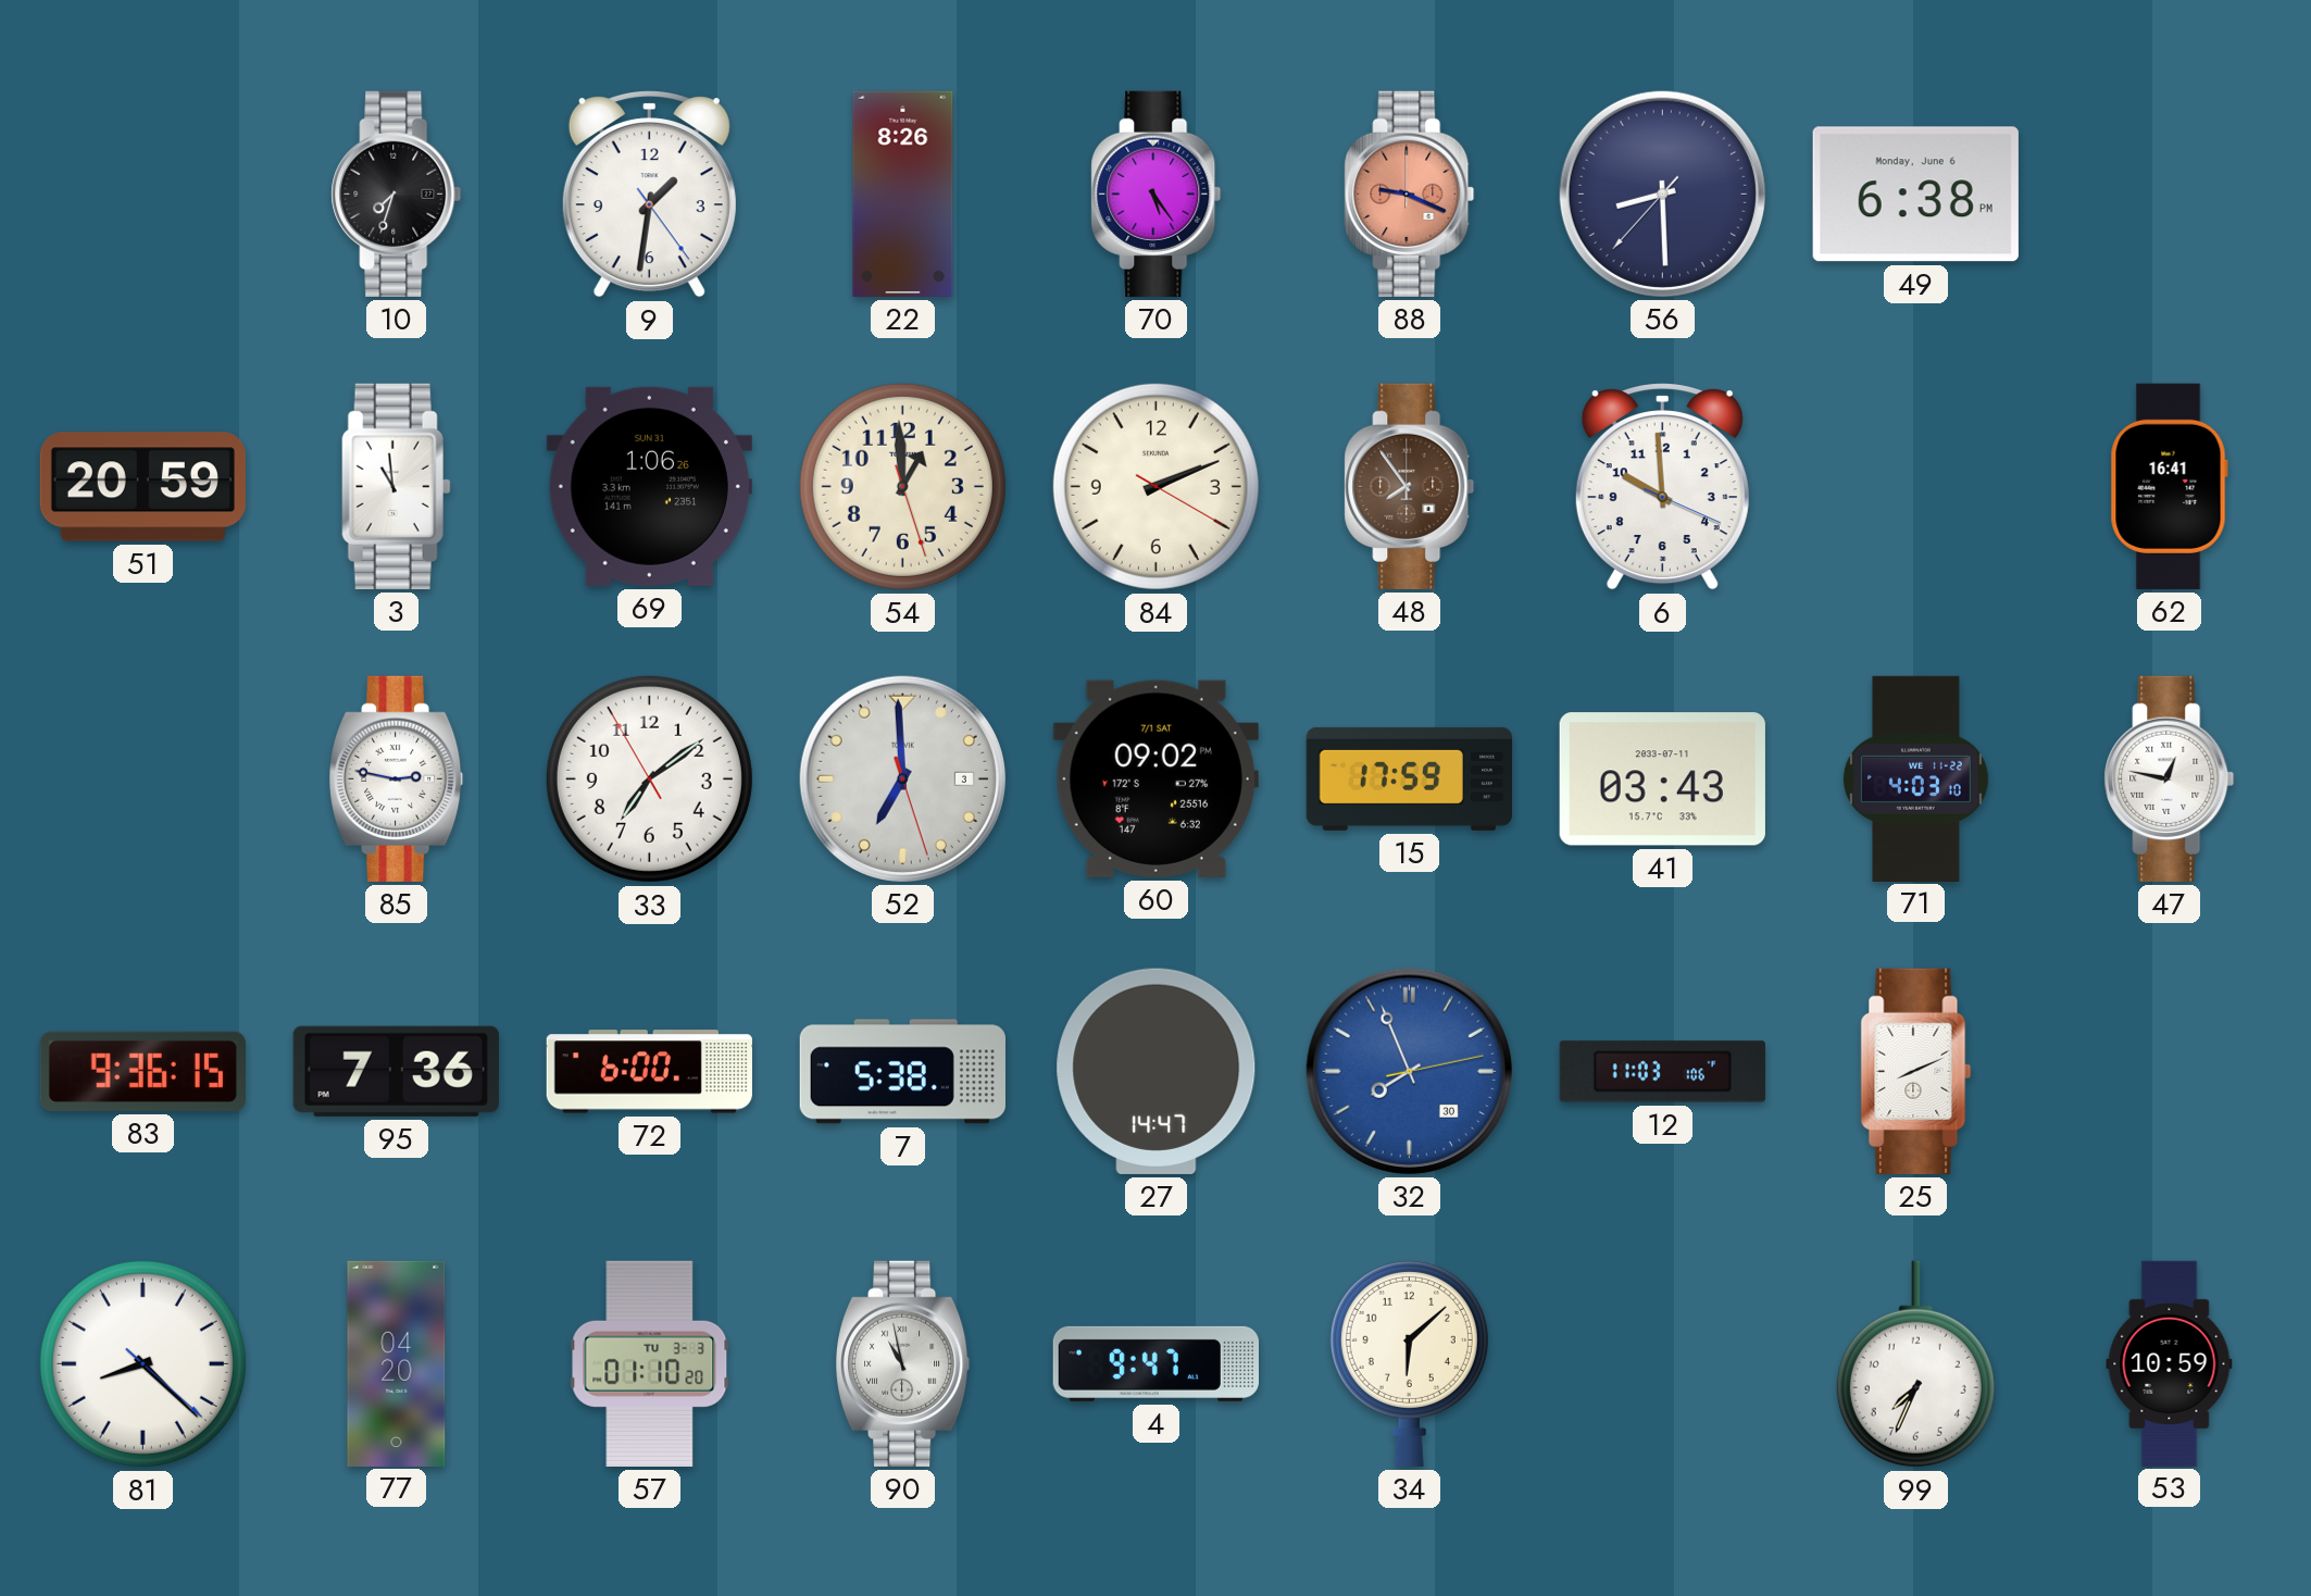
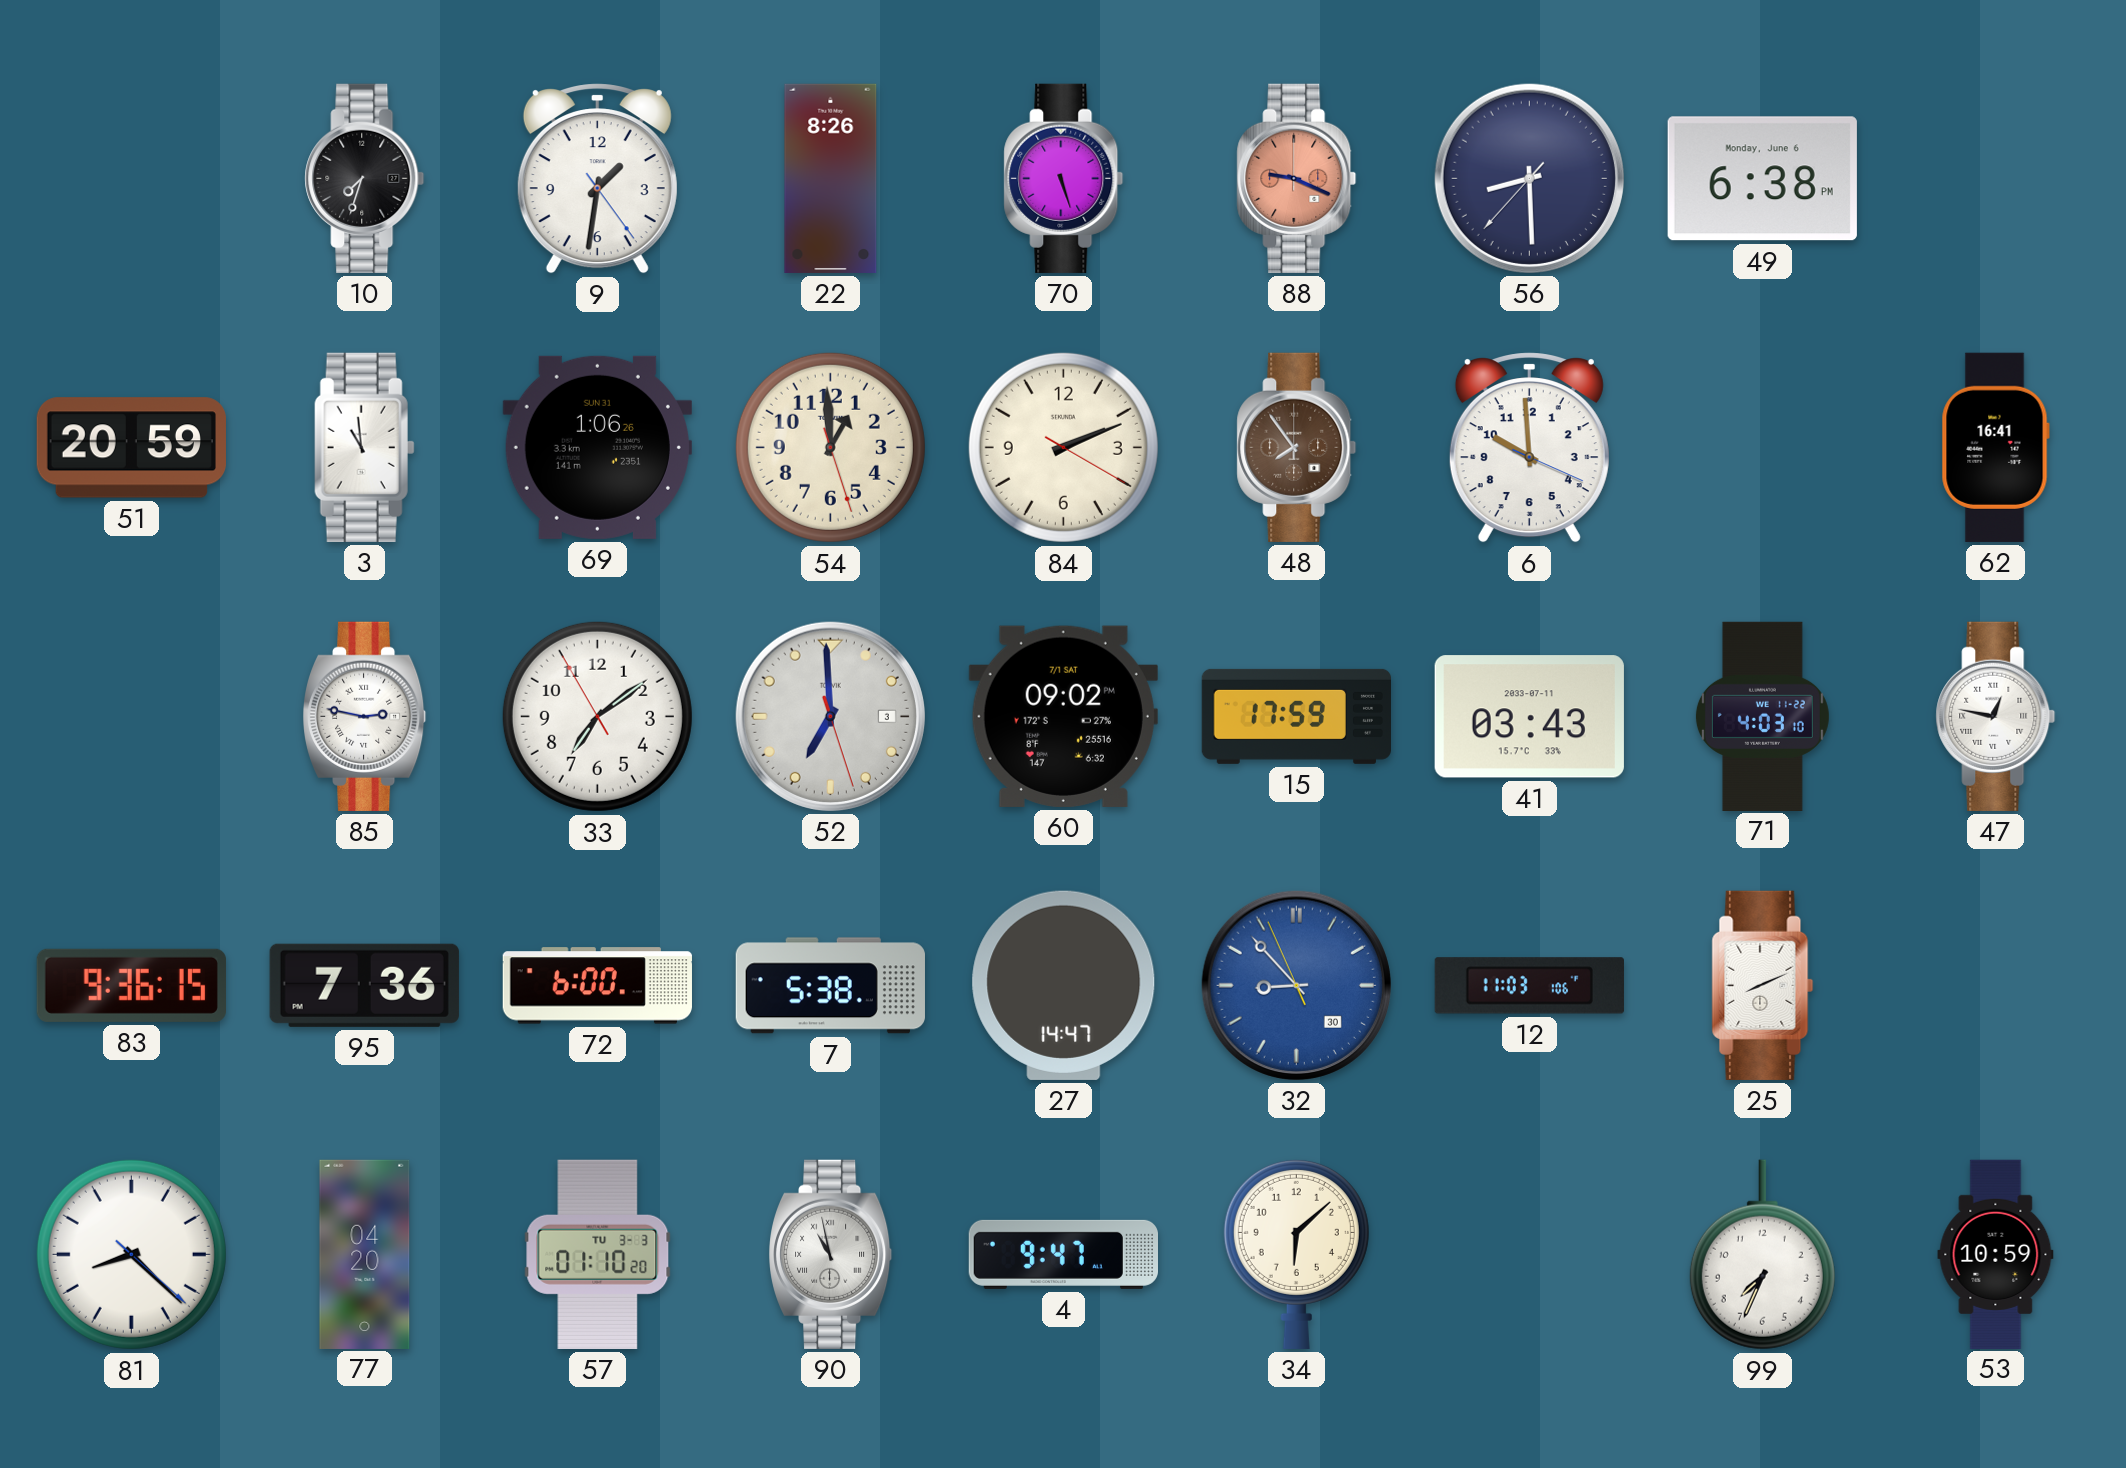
70: 5:24 -> 5:27 (1064, 178)
32: 7:56 -> 8:52 (1296, 985)
